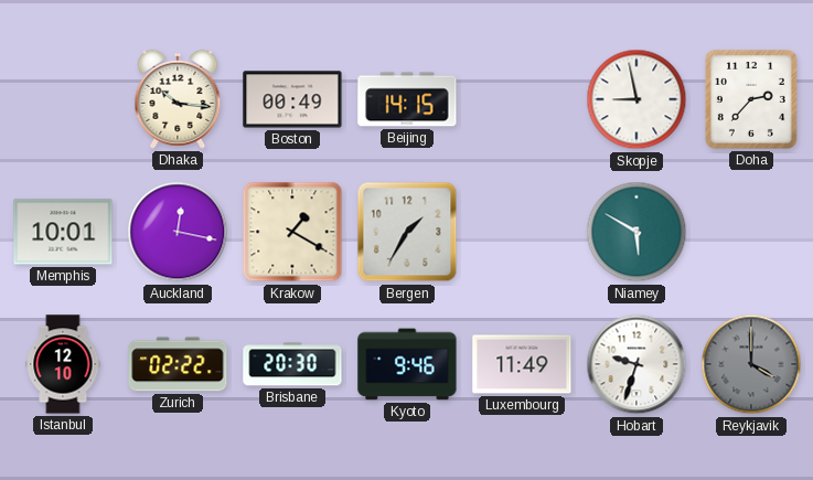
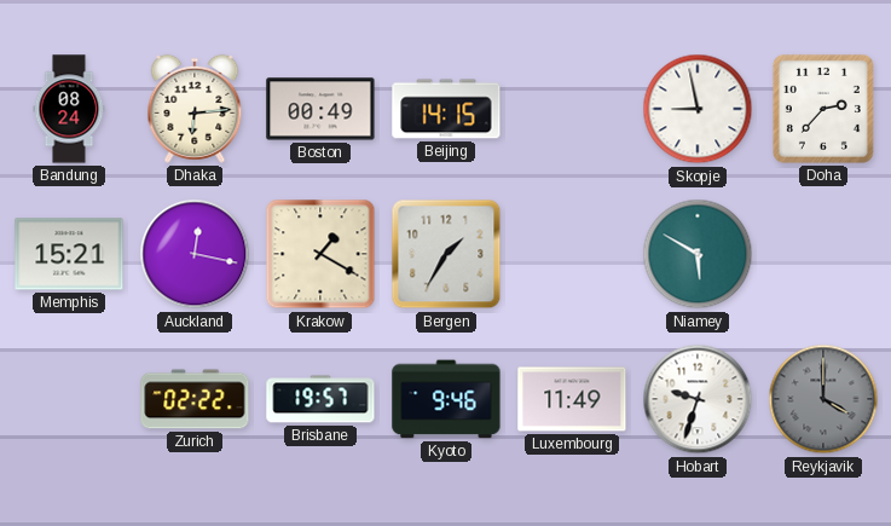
Bandung: none -> 08:24 (69, 109)
Dhaka: 10:16 -> 6:14 (195, 109)
Memphis: 10:01 -> 15:21 (69, 254)
Istanbul: 12:10 -> none (63, 364)
Brisbane: 20:30 -> 19:57 (320, 399)
